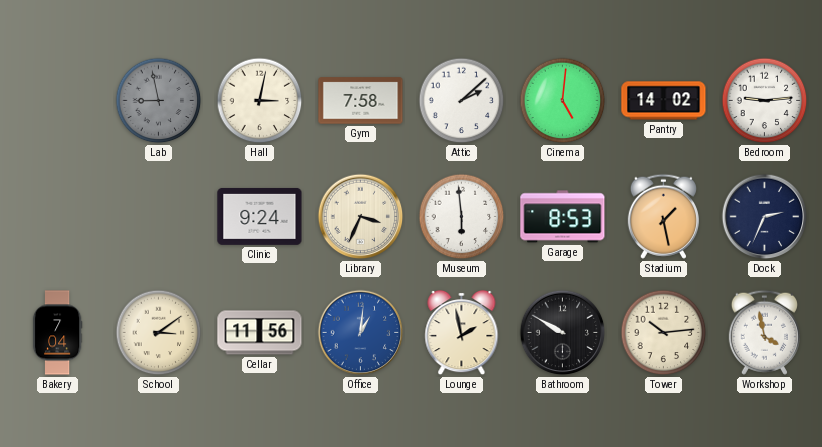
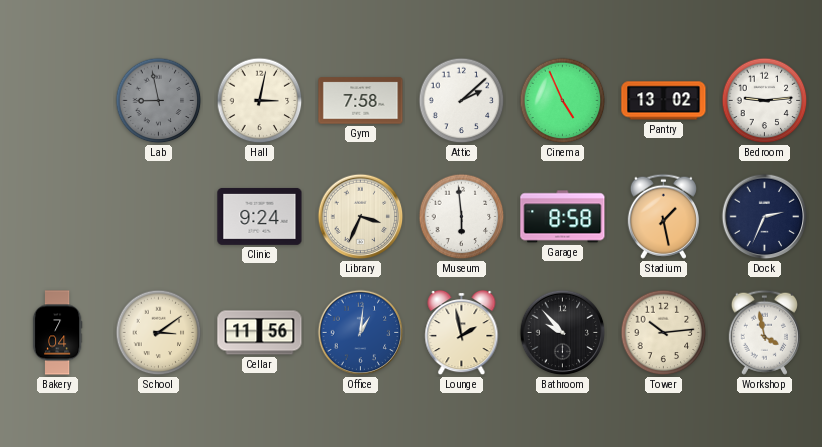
Cinema: 5:01 -> 4:56 (563, 101)
Pantry: 14:02 -> 13:02 (664, 101)
Garage: 8:53 -> 8:58 (563, 217)
Bathroom: 9:50 -> 9:53 (563, 333)
